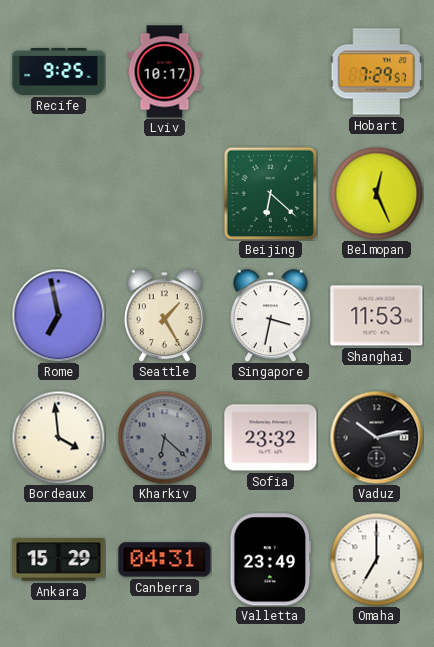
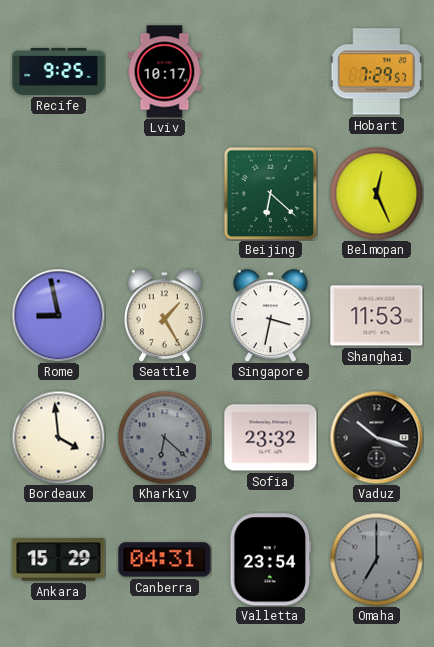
Rome: 6:58 -> 8:58 (58, 315)
Vaduz: 10:13 -> 10:18 (376, 437)
Valletta: 23:49 -> 23:54 (271, 560)
Omaha dial: white -> grey (376, 559)
